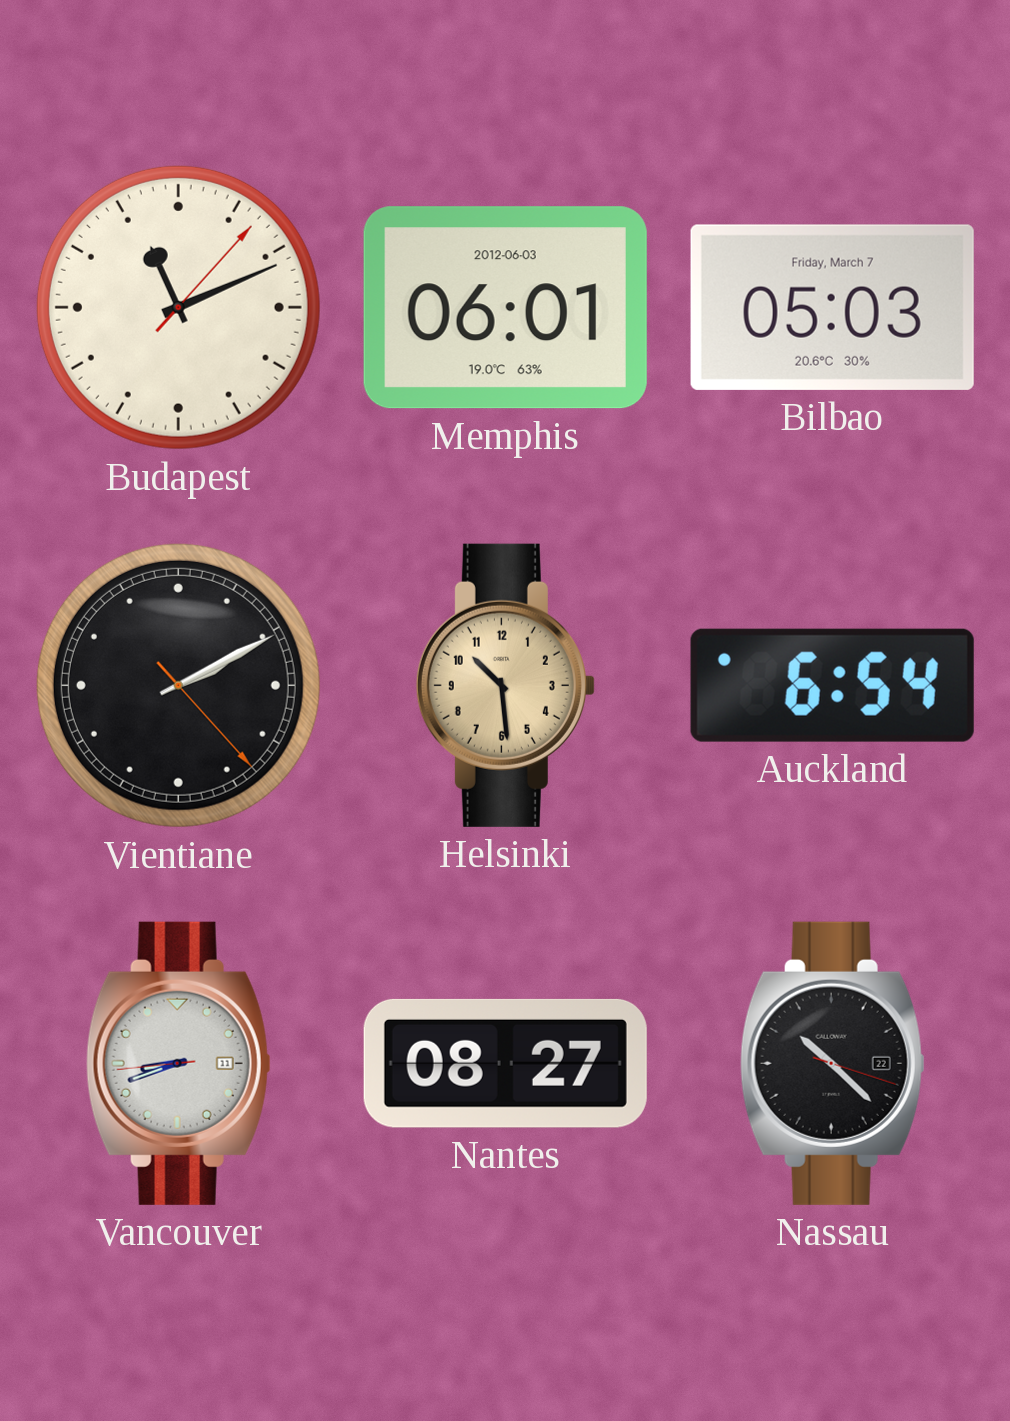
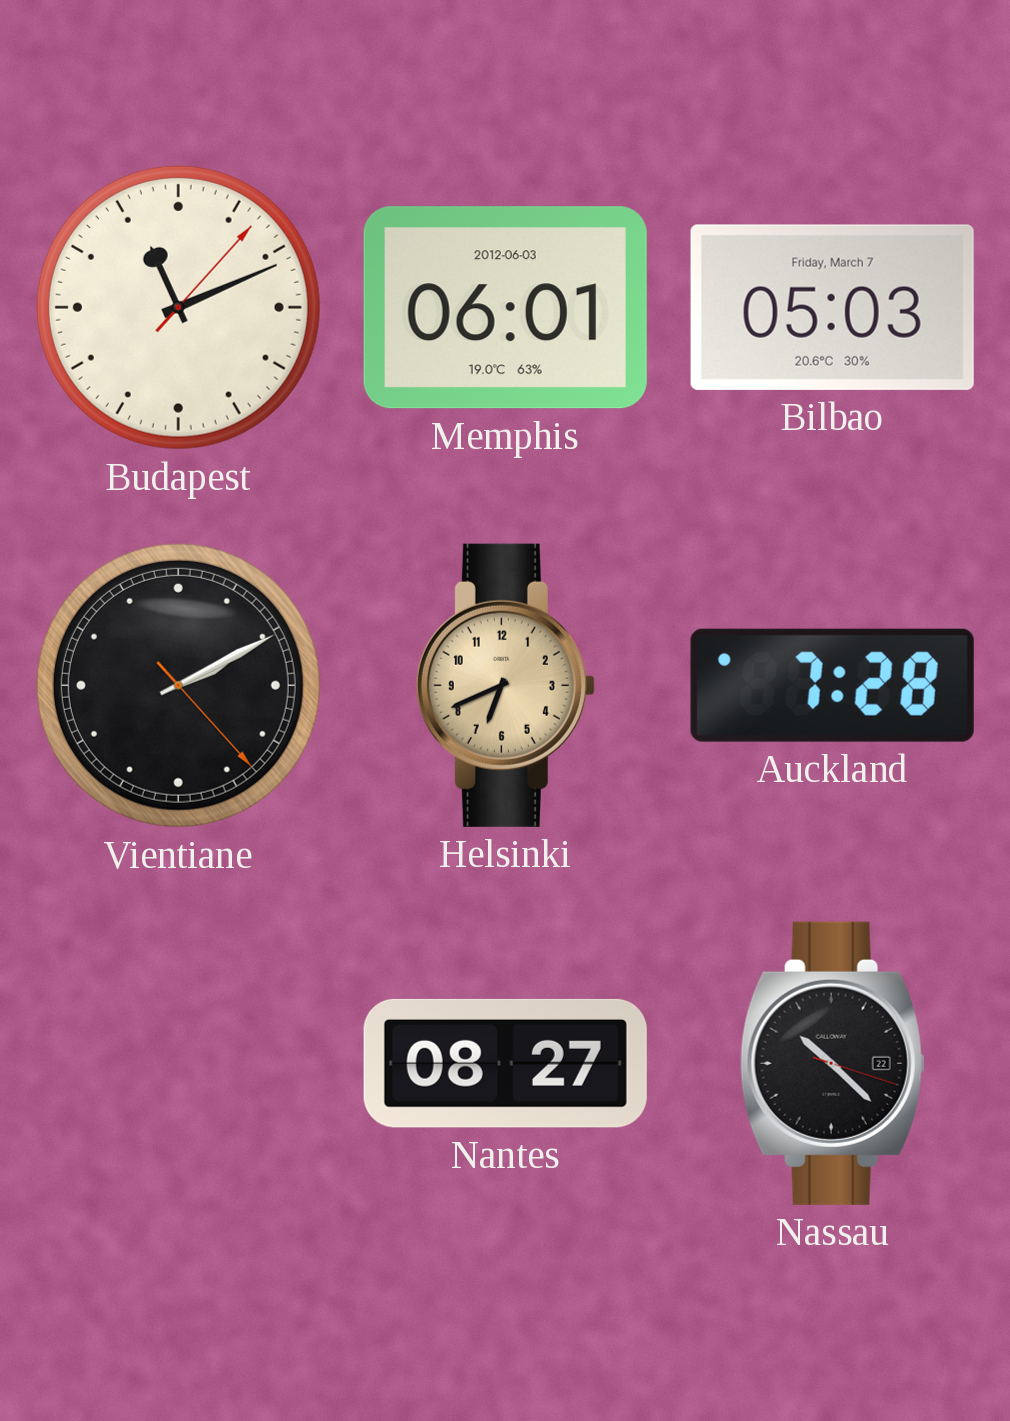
Helsinki: 10:29 -> 6:41 (505, 685)
Auckland: 6:54 -> 7:28 (832, 685)
Vancouver: 8:41 -> none (178, 1063)
